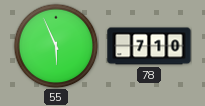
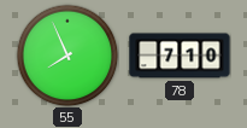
55: 5:56 -> 7:56 (67, 56)
